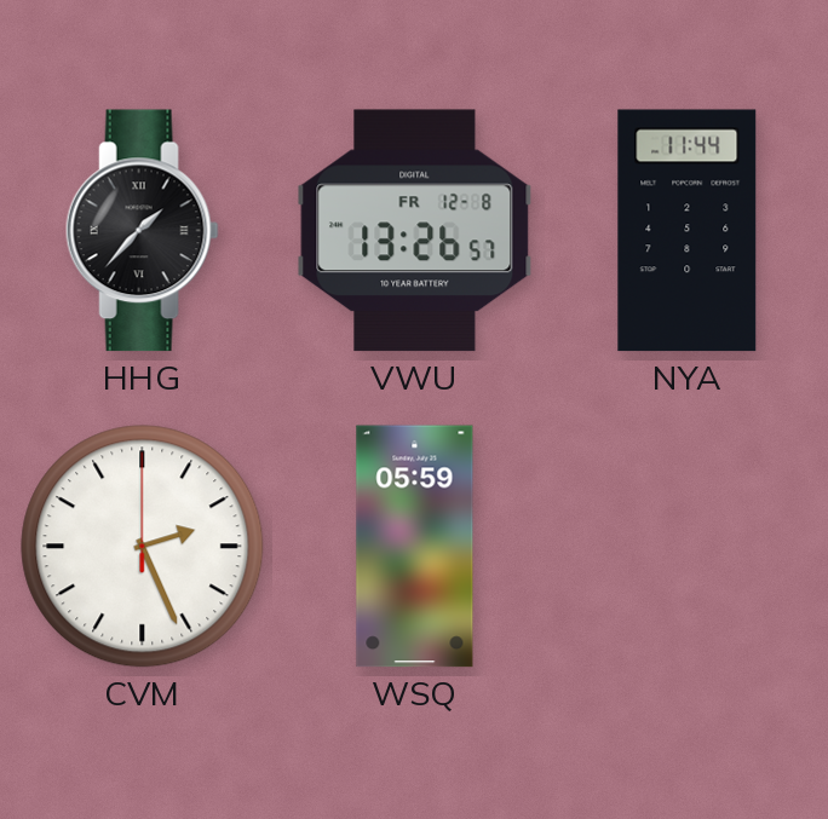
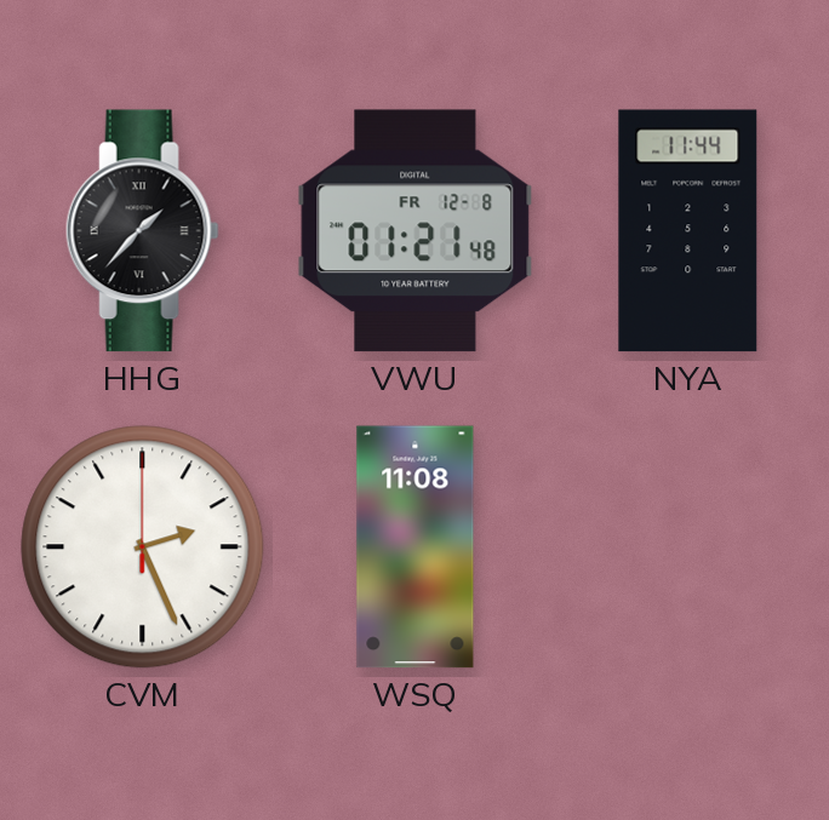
VWU: 13:26 -> 01:21 (416, 231)
WSQ: 05:59 -> 11:08 (416, 547)
